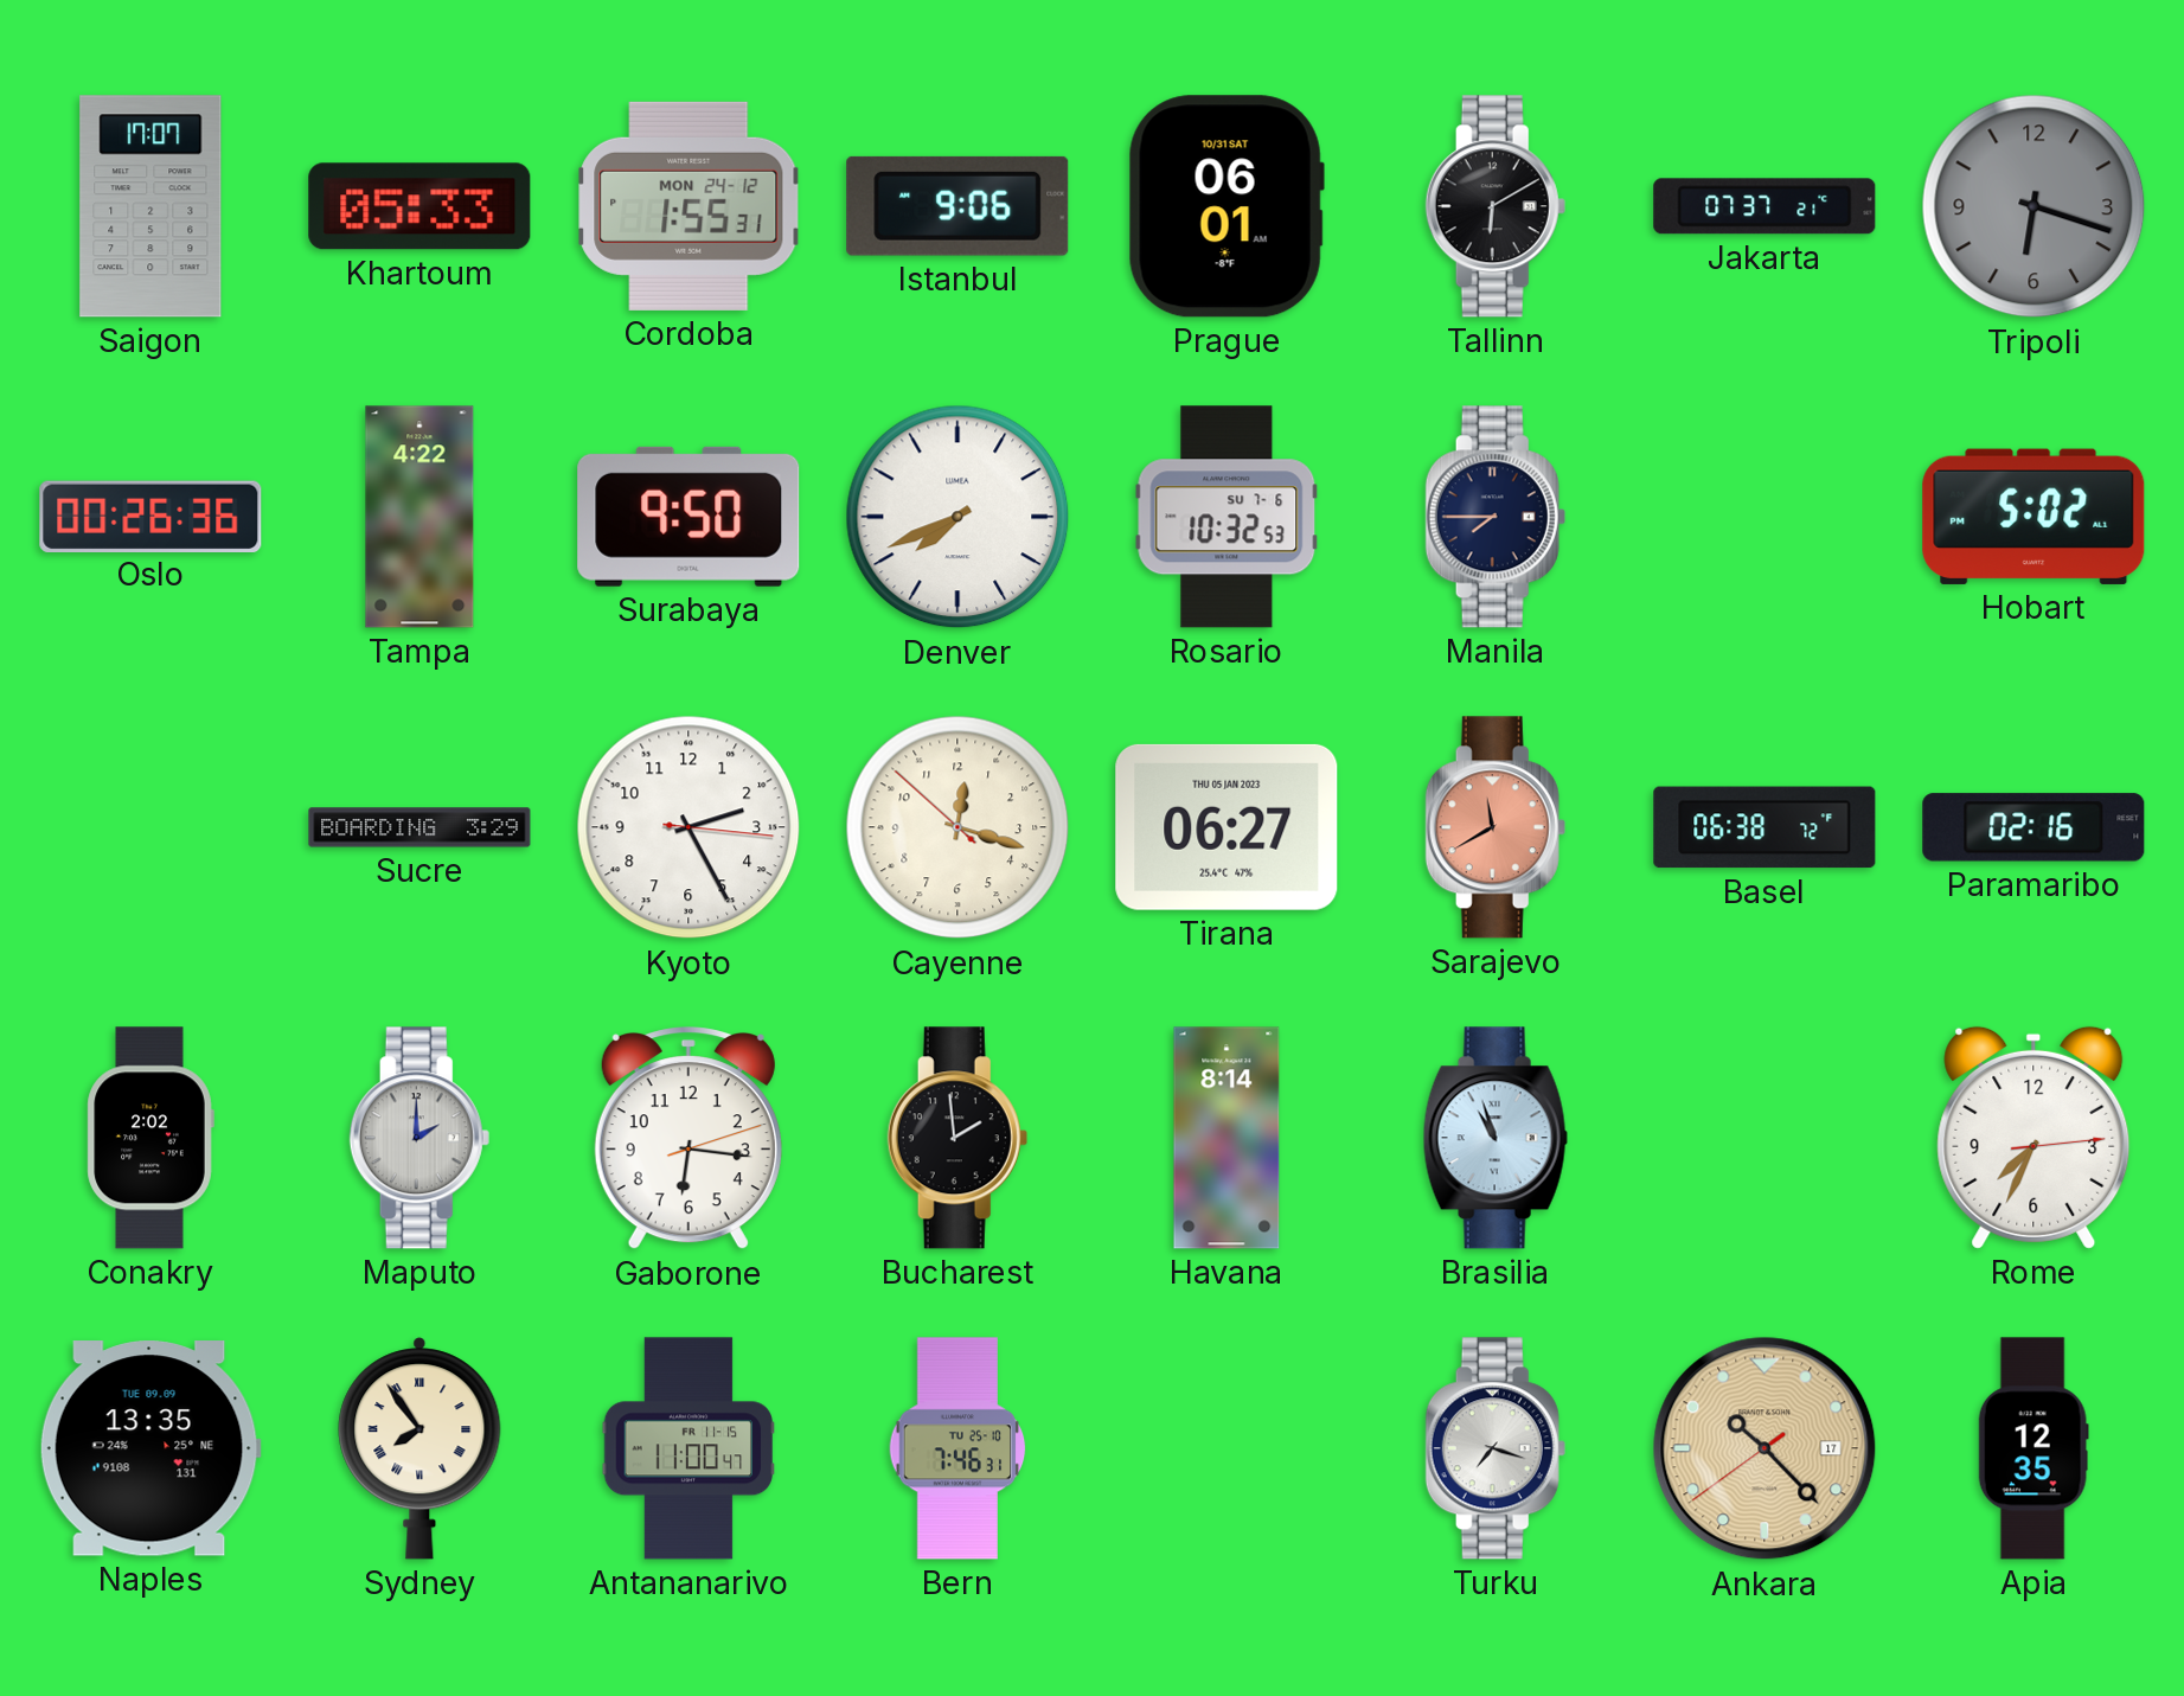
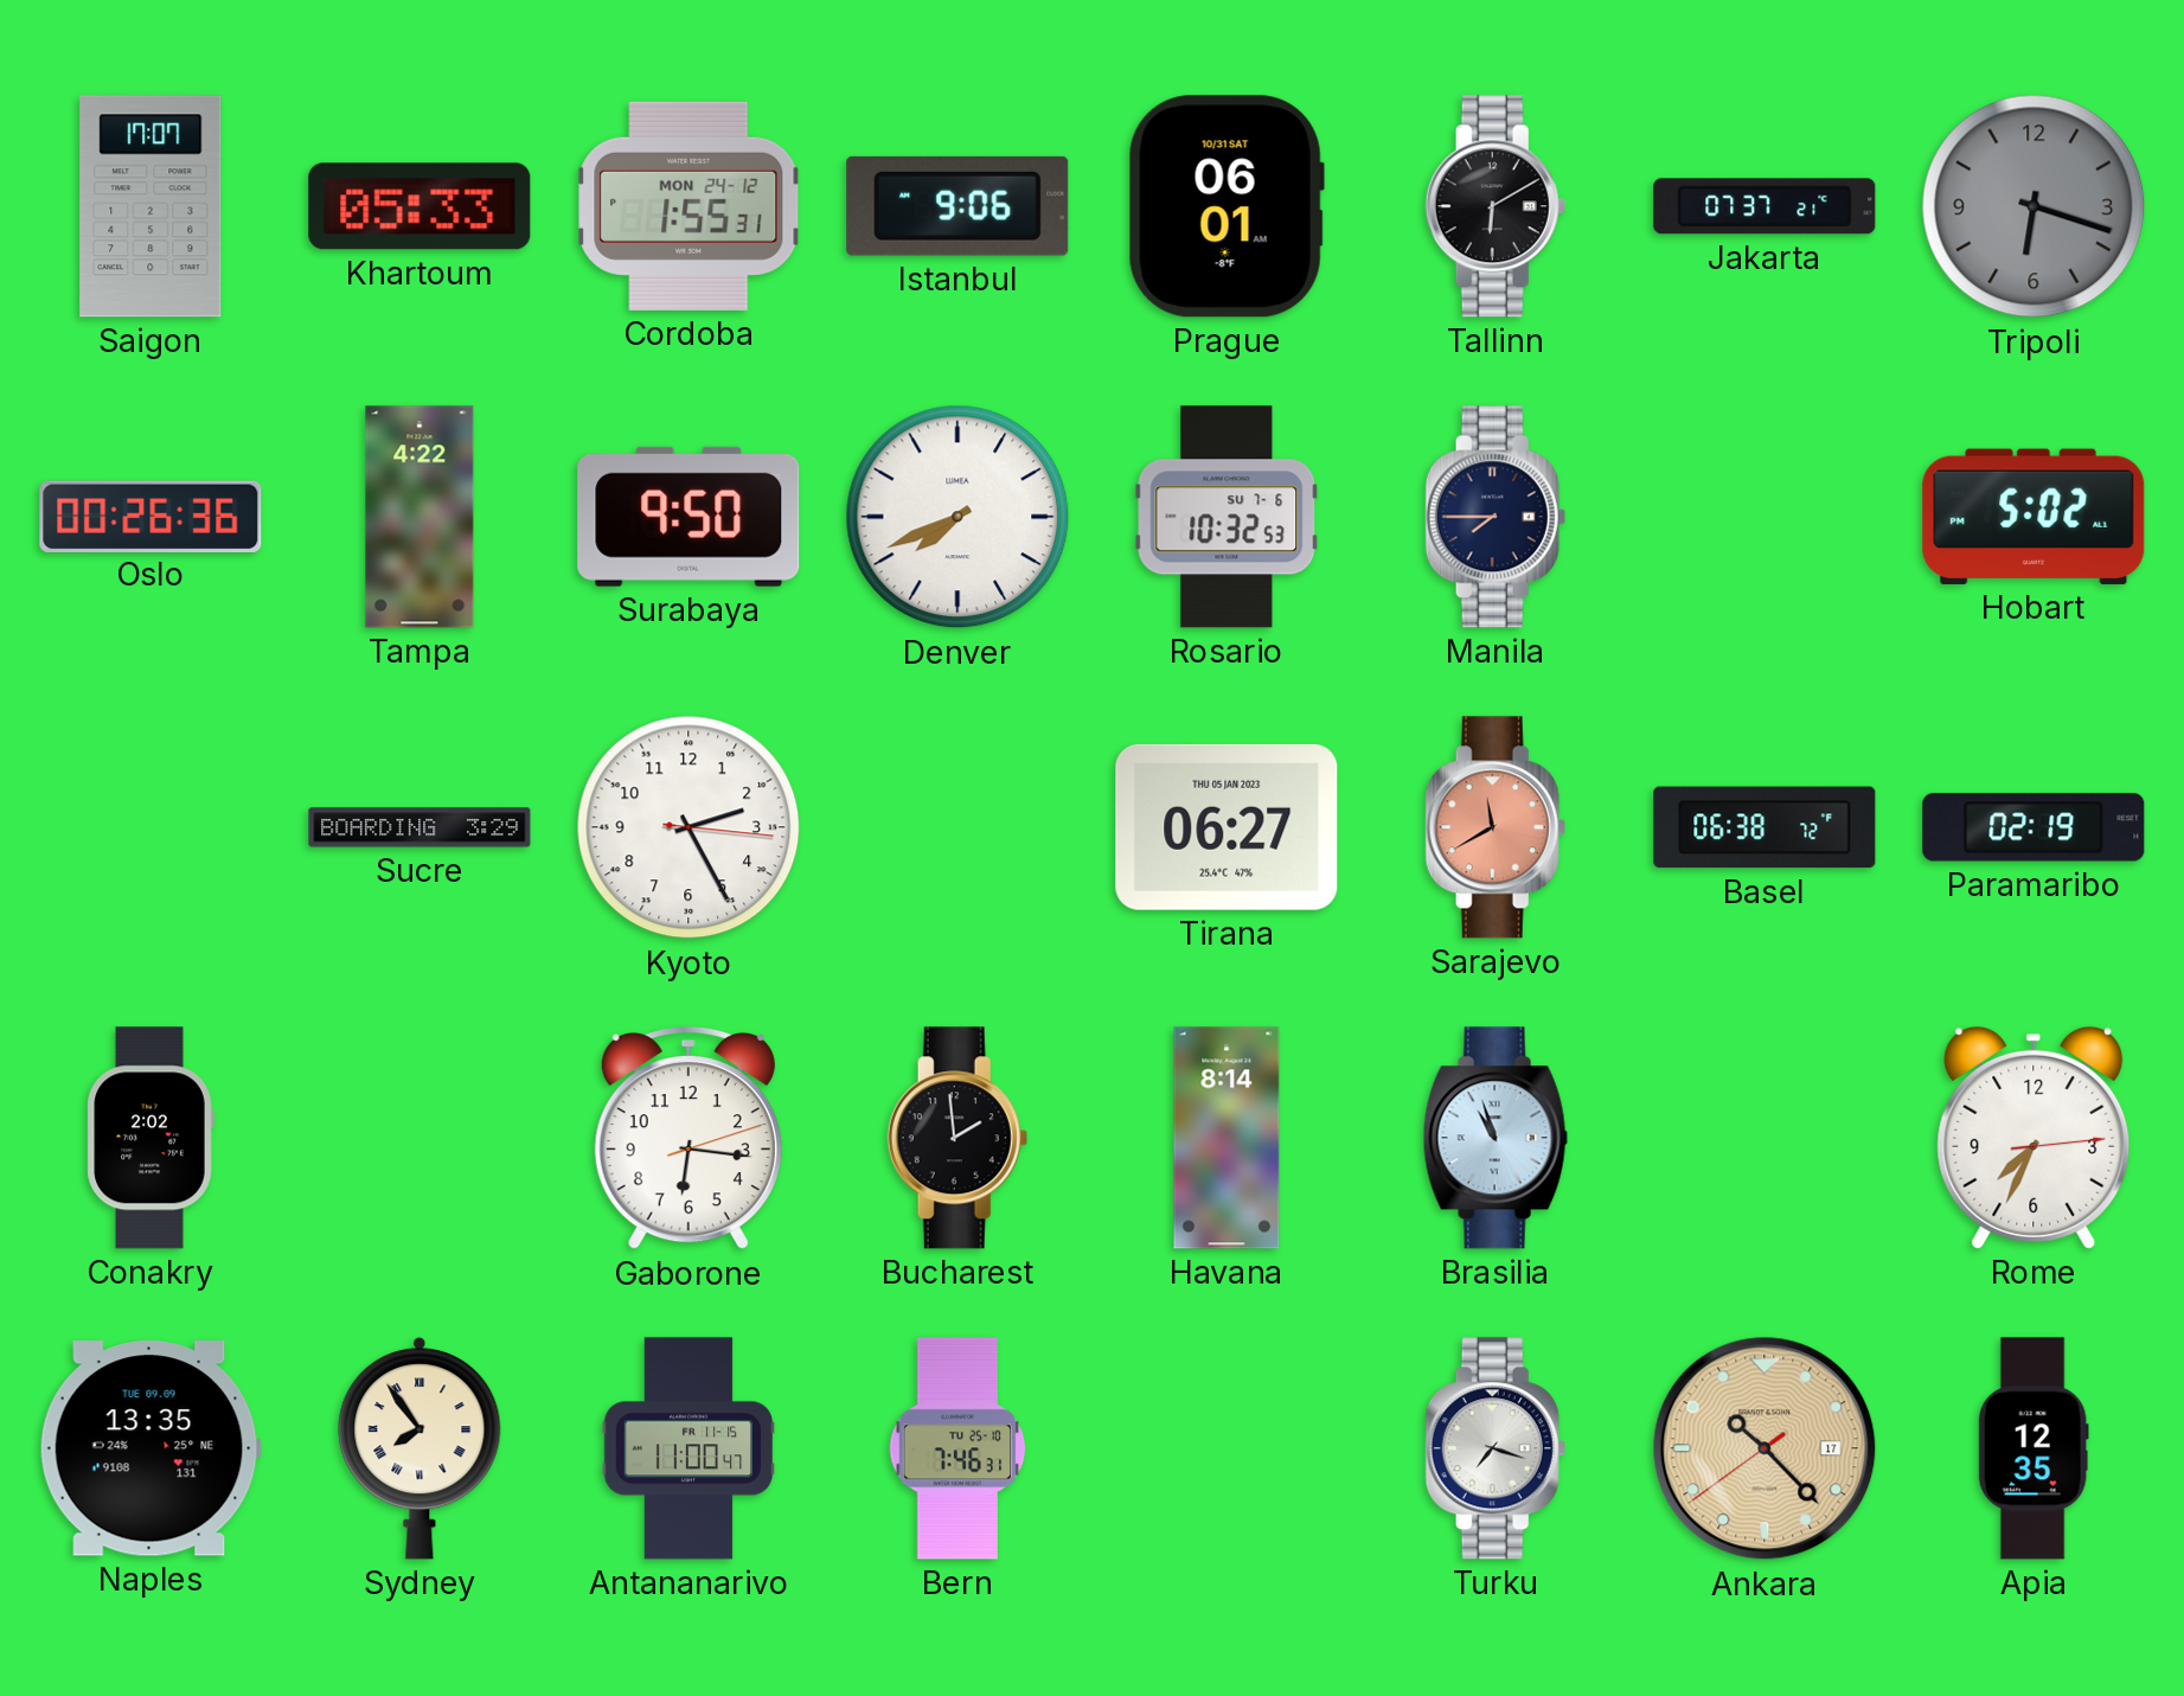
Cayenne: 12:17 -> none (957, 827)
Paramaribo: 02:16 -> 02:19 (2034, 827)
Maputo: 2:00 -> none (419, 1138)
